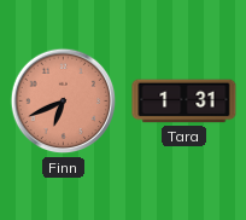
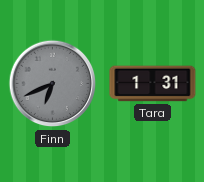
Finn dial: salmon -> grey (53, 84)
